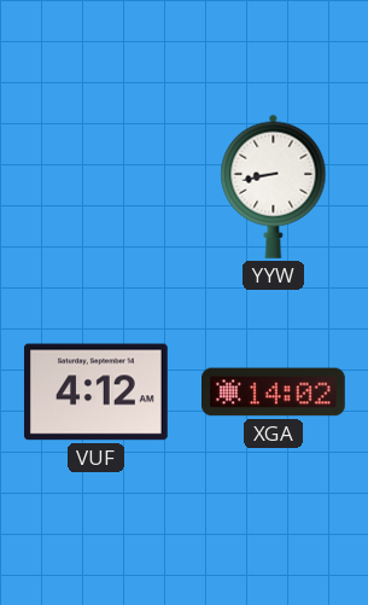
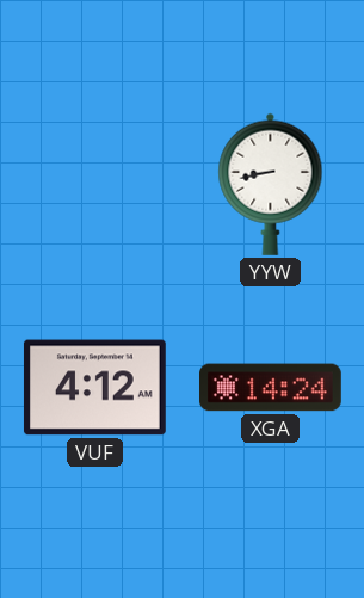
XGA: 14:02 -> 14:24 (271, 388)
